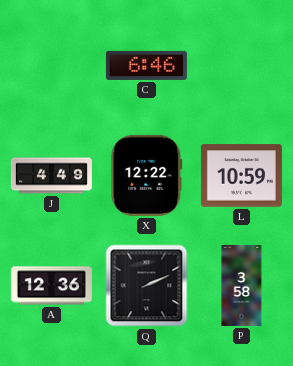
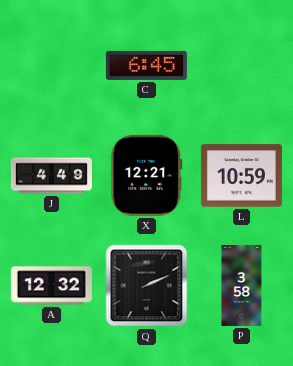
C: 6:46 -> 6:45 (146, 65)
X: 12:22 -> 12:21 (147, 175)
A: 12:36 -> 12:32 (51, 286)
